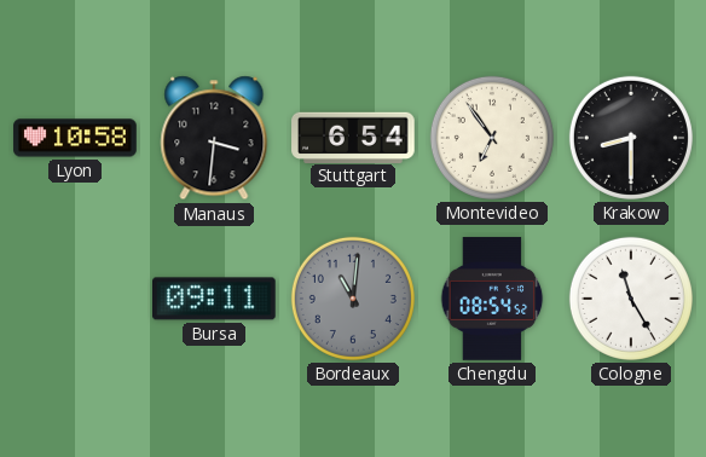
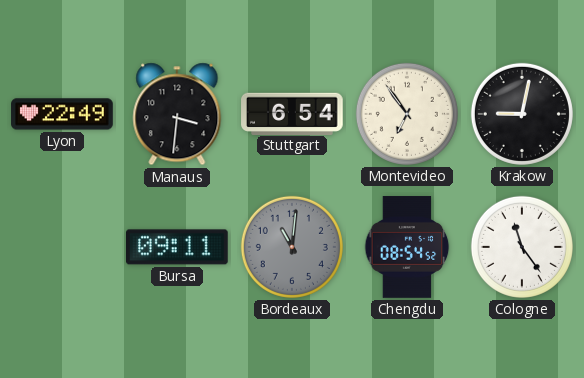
Lyon: 10:58 -> 22:49 (62, 114)
Krakow: 8:30 -> 9:02 (522, 114)
Cologne: 11:25 -> 11:24 (522, 247)
